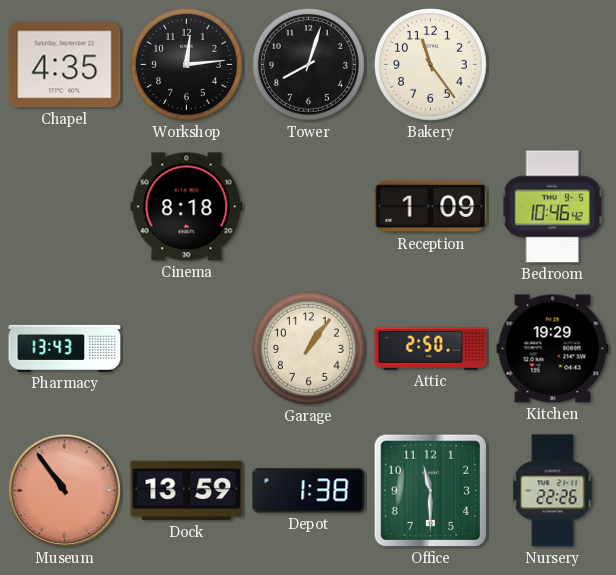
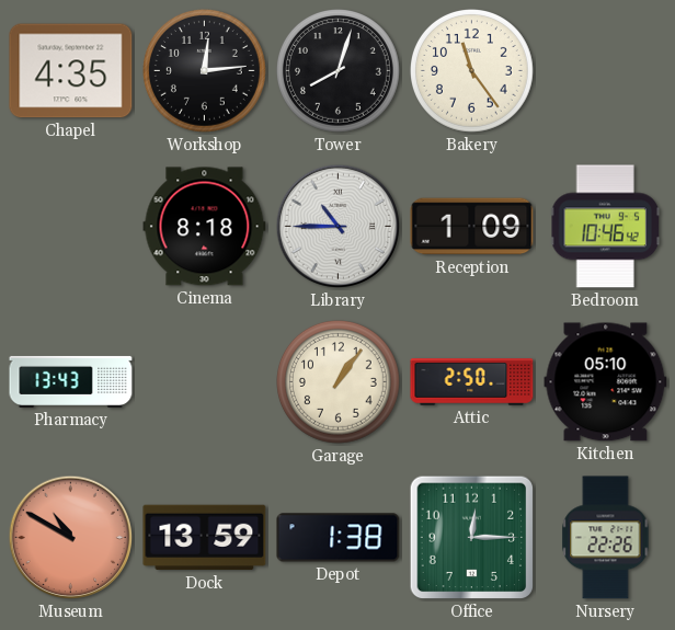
Library: none -> 10:45 (339, 227)
Kitchen: 19:29 -> 05:10 (606, 382)
Museum: 10:54 -> 10:50 (71, 538)
Office: 11:30 -> 12:15 (472, 538)
